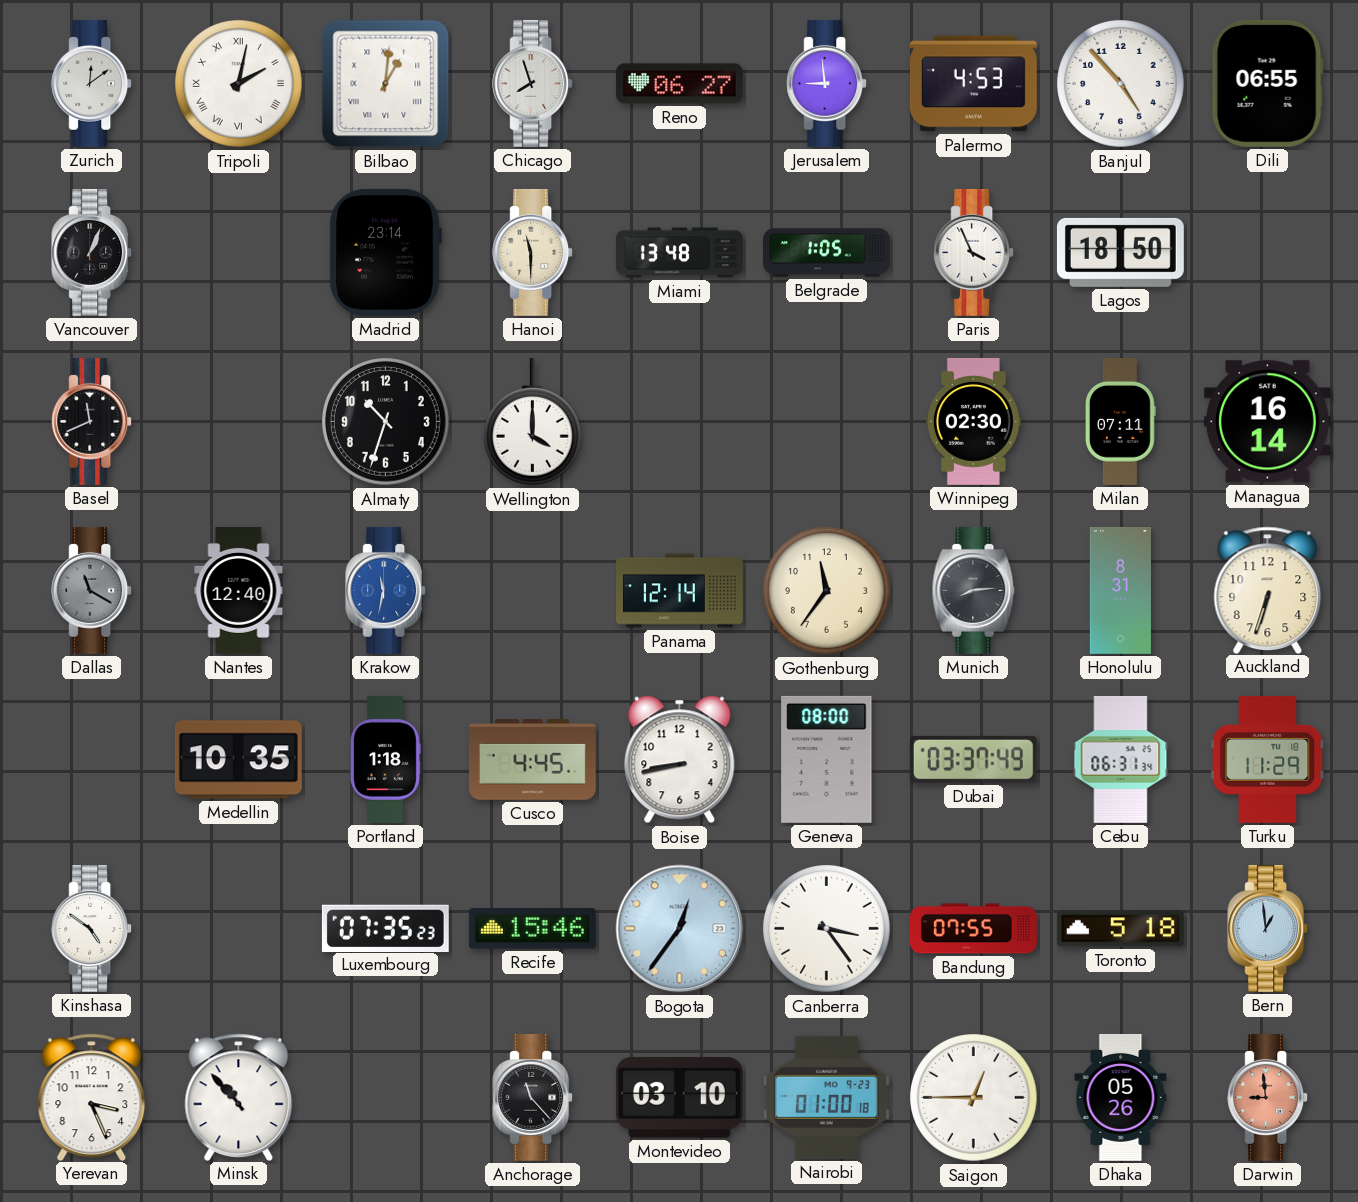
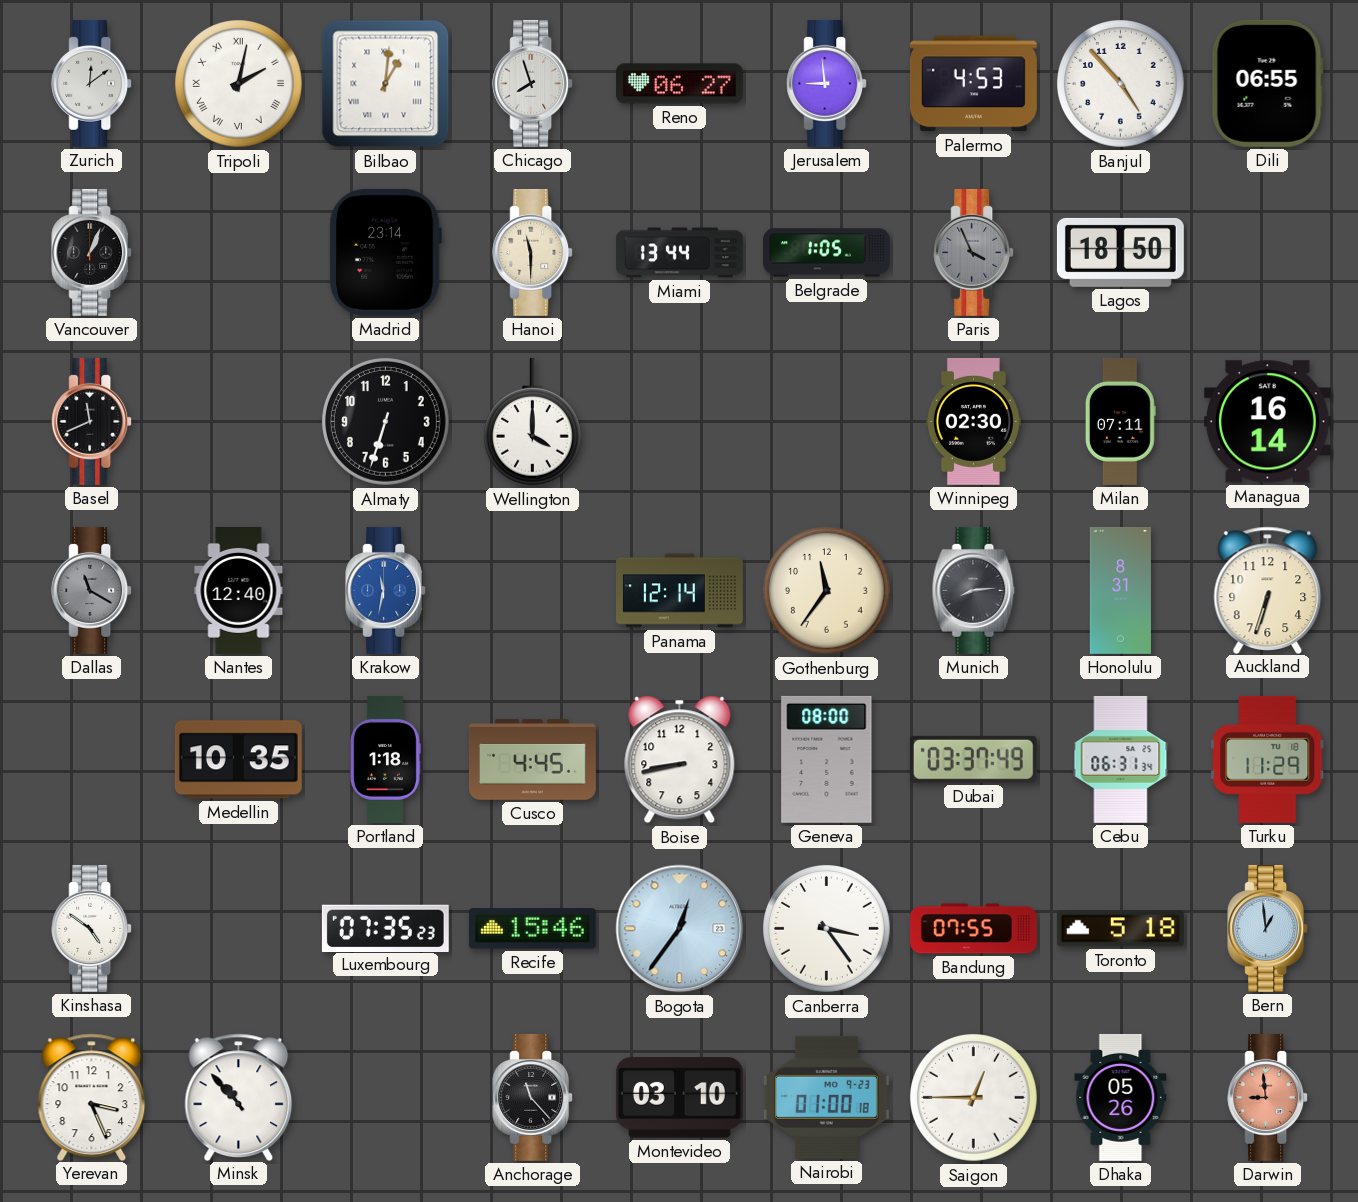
Miami: 13:48 -> 13:44 (679, 253)
Paris dial: white -> grey (974, 252)
Almaty: 10:33 -> 6:33 (386, 422)
